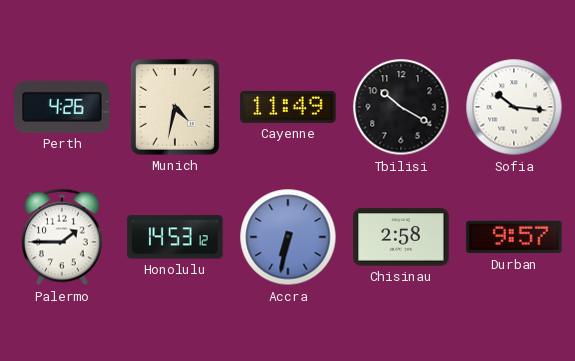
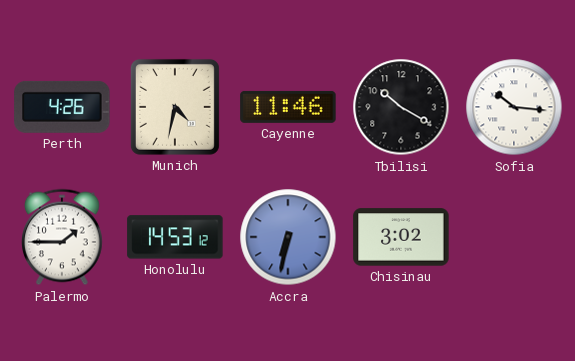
Cayenne: 11:49 -> 11:46 (288, 107)
Chisinau: 2:58 -> 3:02 (401, 237)
Durban: 9:57 -> none (514, 237)
